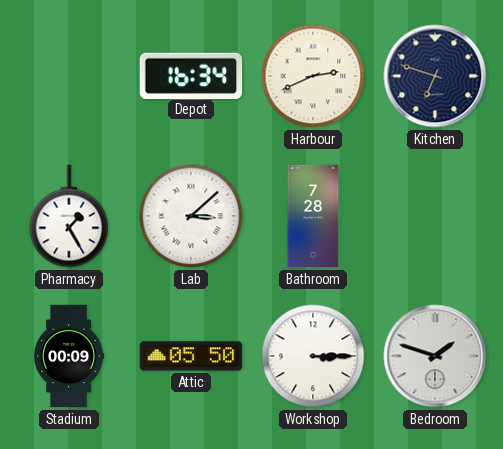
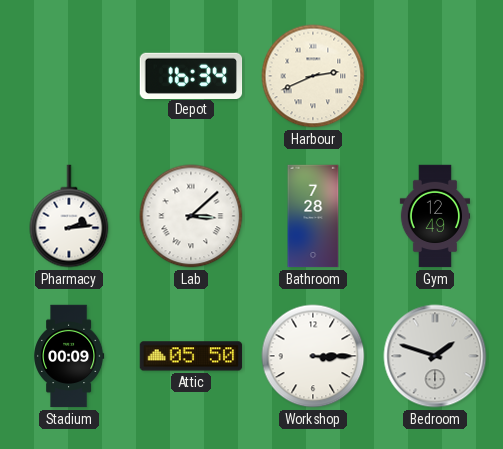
Kitchen: 6:48 -> none (435, 76)
Pharmacy: 1:25 -> 2:14 (69, 216)
Gym: none -> 12:49 (435, 216)
